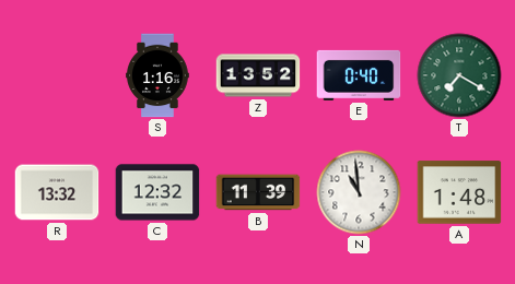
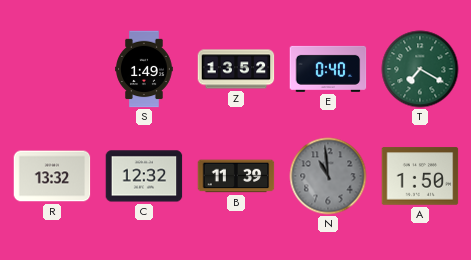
S: 1:16 -> 1:49 (144, 69)
N dial: white -> grey (328, 176)
A: 1:48 -> 1:50 (420, 176)
